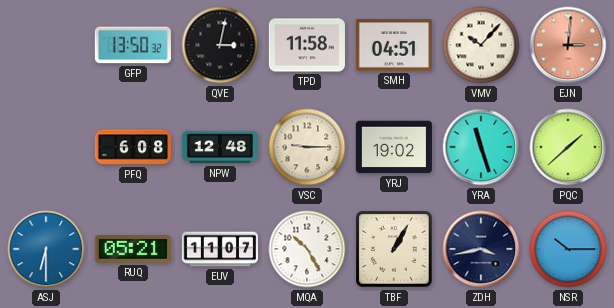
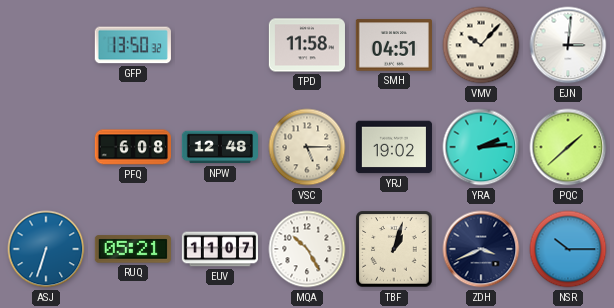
QVE: 3:02 -> none (220, 45)
EJN dial: salmon -> white (568, 45)
VSC: 9:15 -> 5:15 (307, 147)
YRA: 11:27 -> 2:14 (481, 147)
ASJ: 6:30 -> 6:33 (46, 249)
TBF: 1:05 -> 1:03 (394, 249)
ZDH: 3:43 -> 3:41 (481, 249)
